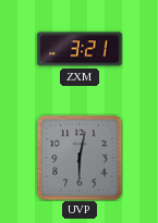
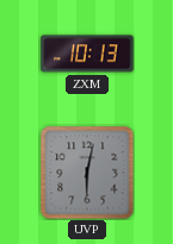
ZXM: 3:21 -> 10:13 (87, 54)
